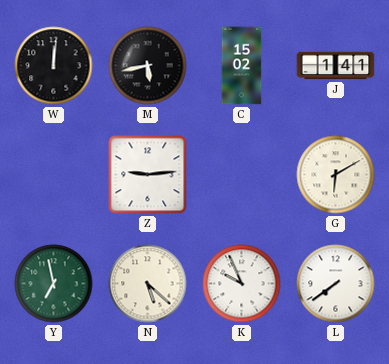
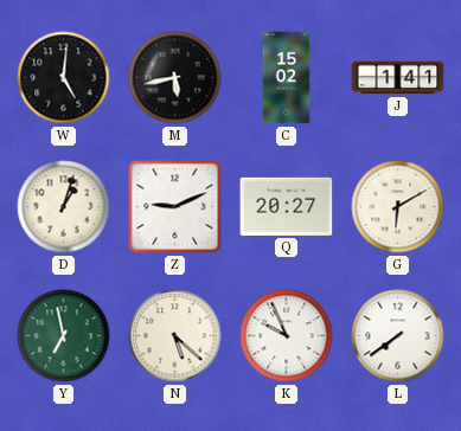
W: 12:01 -> 5:01 (64, 78)
D: none -> 1:03 (64, 207)
Z: 9:14 -> 9:11 (175, 207)
Q: none -> 20:27 (287, 206)
